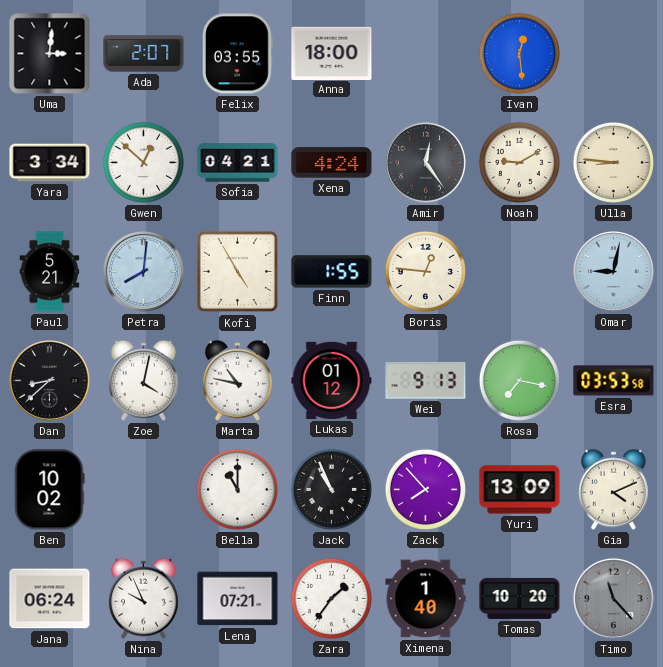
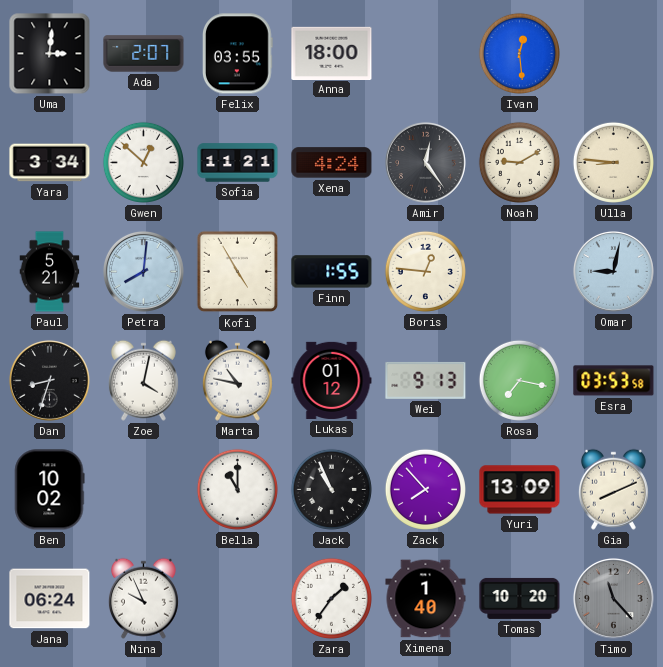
Sofia: 04:21 -> 11:21 (238, 163)
Dan: 8:38 -> 8:33 (49, 380)
Gia: 4:11 -> 8:11 (613, 489)
Lena: 07:21 -> none (238, 599)
